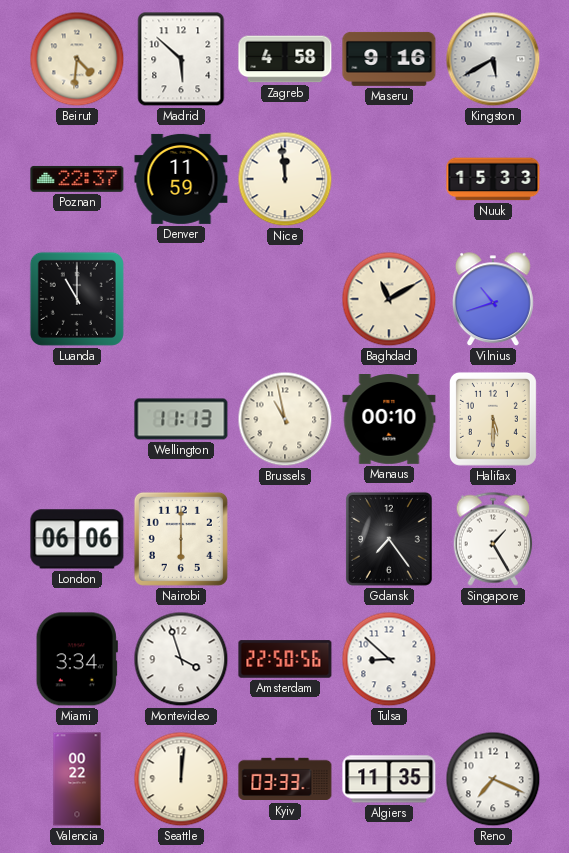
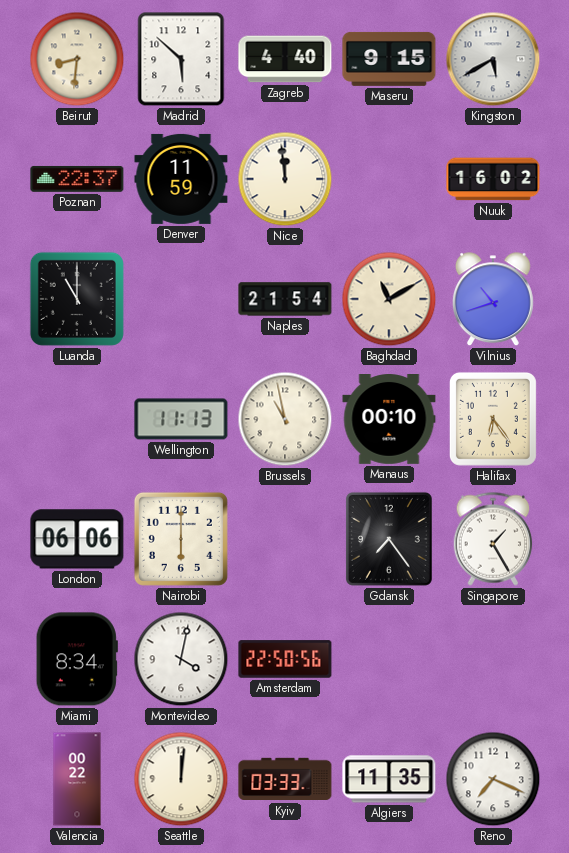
Beirut: 4:31 -> 8:31 (77, 59)
Zagreb: 4:58 -> 4:40 (285, 59)
Maseru: 9:16 -> 9:15 (389, 59)
Nuuk: 15:33 -> 16:02 (493, 179)
Naples: none -> 21:54 (285, 299)
Halifax: 5:30 -> 6:24 (493, 419)
Miami: 3:34 -> 8:34 (77, 659)
Montevideo: 3:57 -> 4:02 (181, 659)
Tulsa: 8:52 -> none (389, 659)
